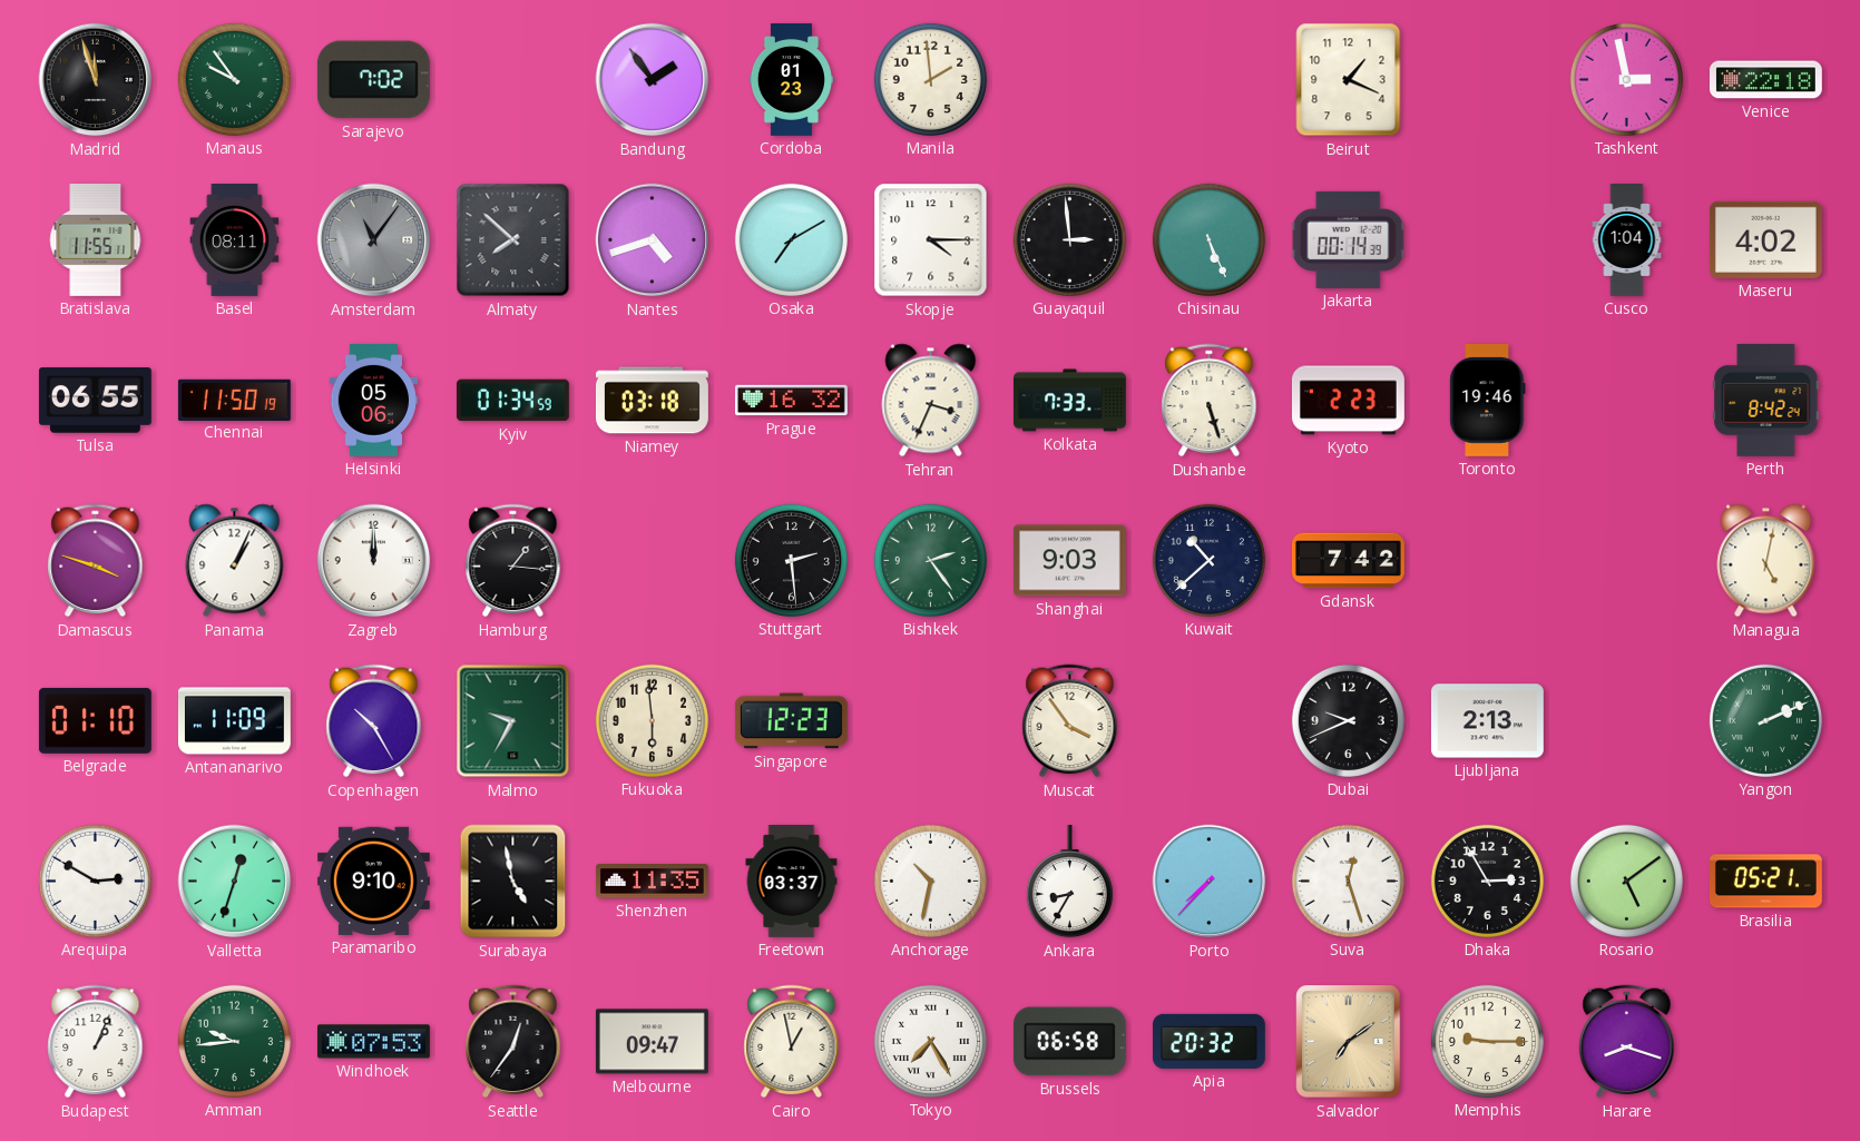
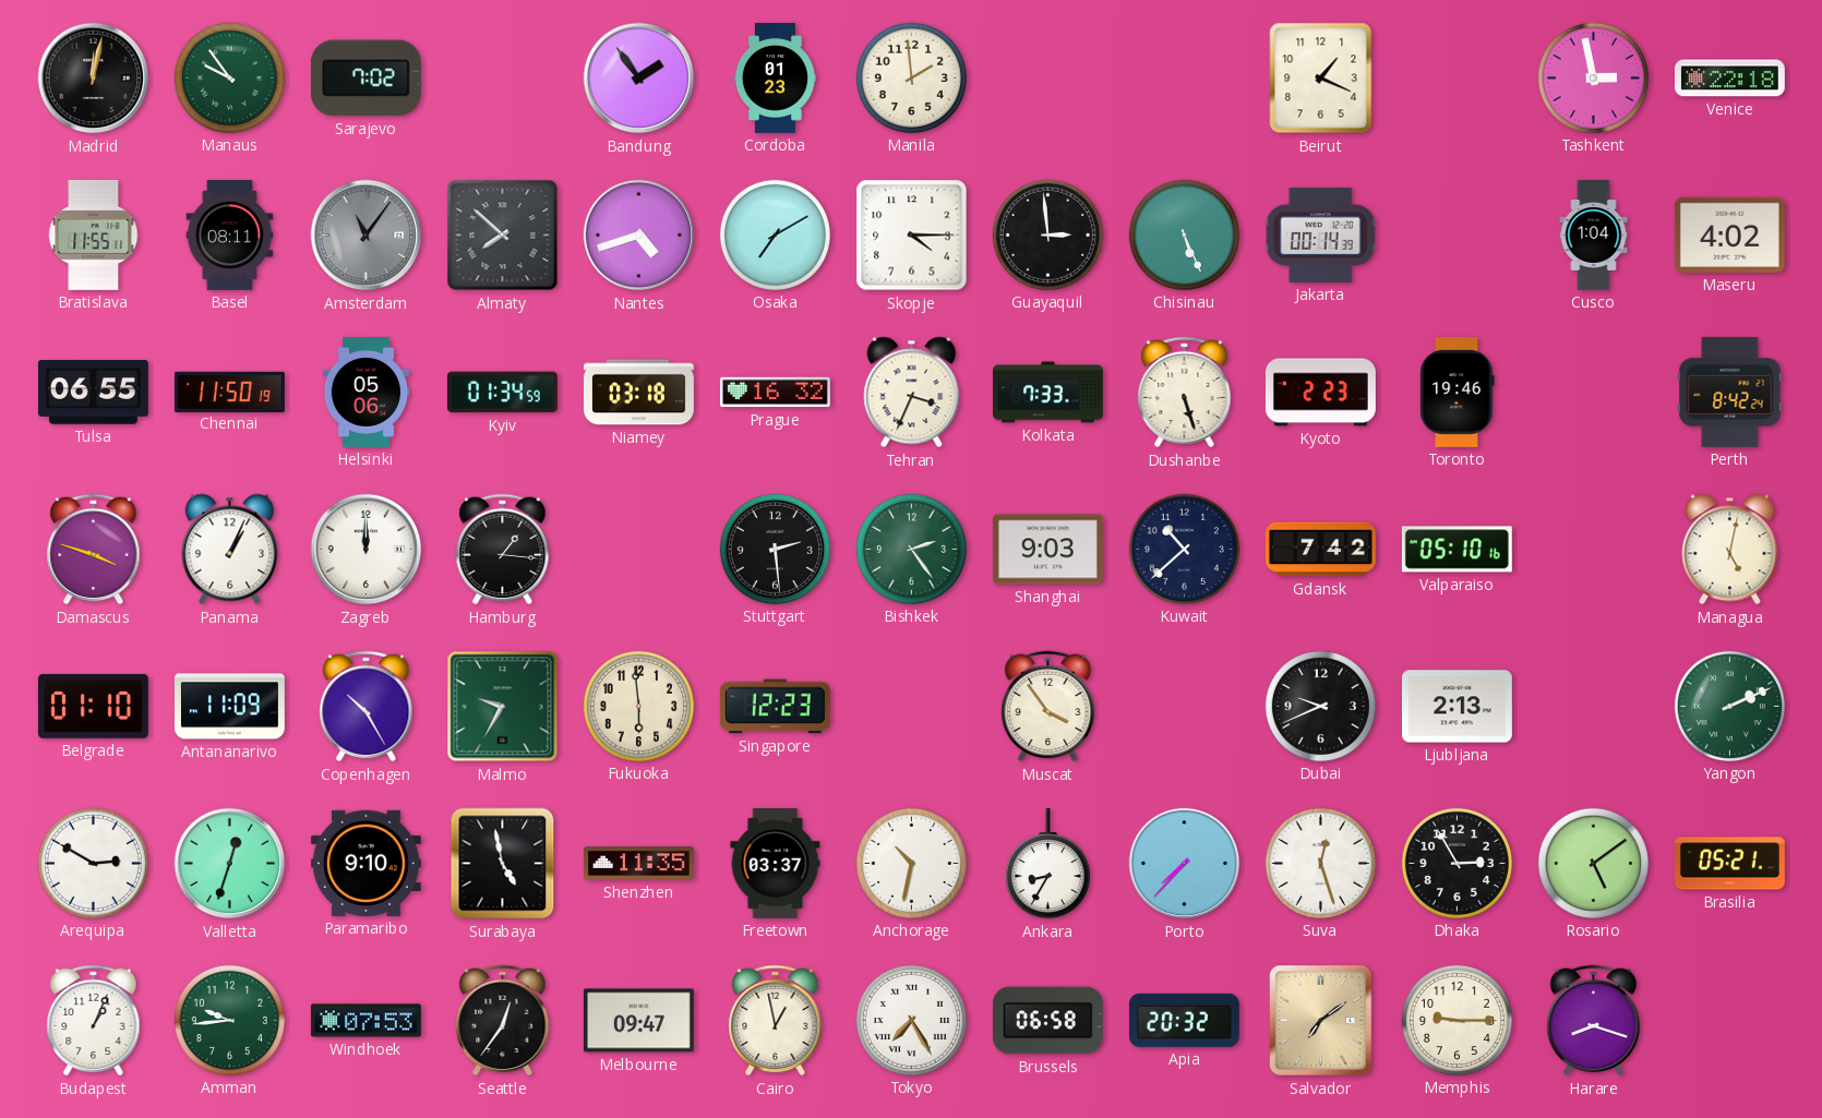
Madrid: 11:57 -> 12:02 (94, 79)
Valparaiso: none -> 05:10 (1457, 550)
